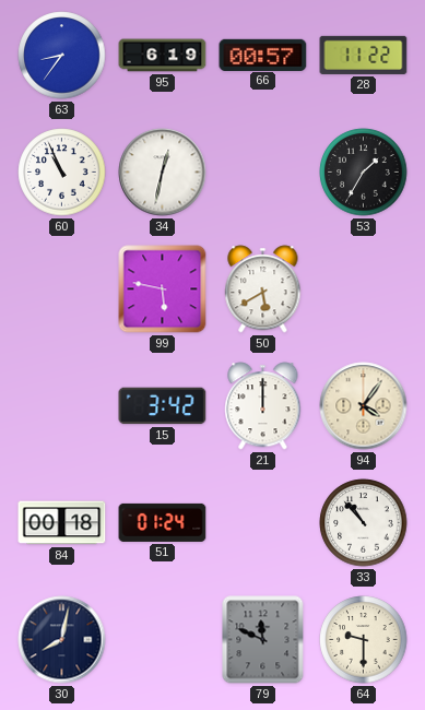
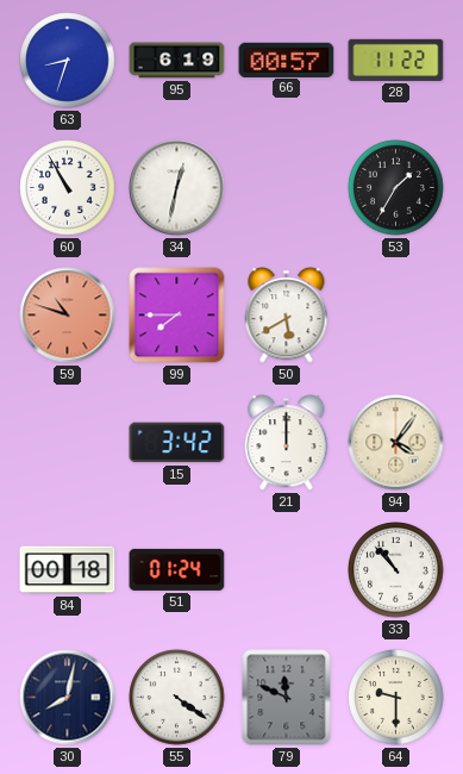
63: 8:36 -> 8:33 (68, 61)
60: 10:56 -> 10:55 (68, 188)
59: none -> 10:48 (68, 316)
99: 5:47 -> 7:45 (177, 316)
55: none -> 4:21 (177, 698)
